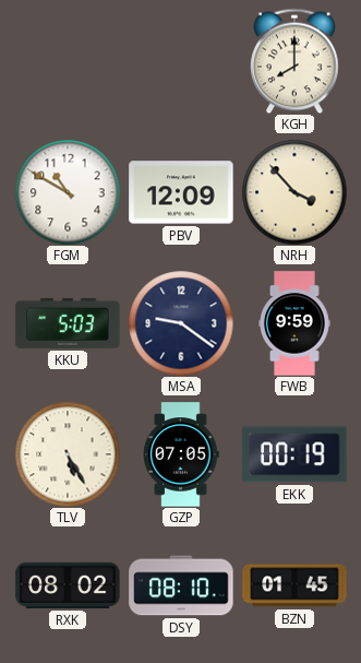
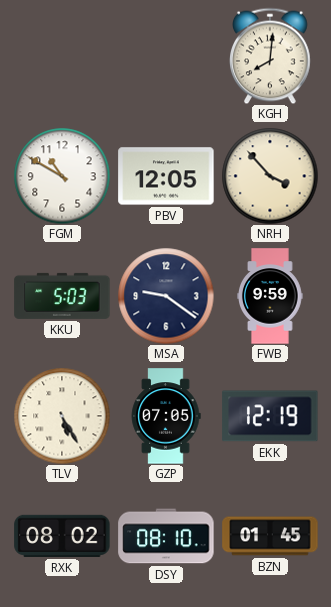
KGH: 8:00 -> 8:01 (271, 56)
PBV: 12:09 -> 12:05 (166, 176)
EKK: 00:19 -> 12:19 (270, 416)
